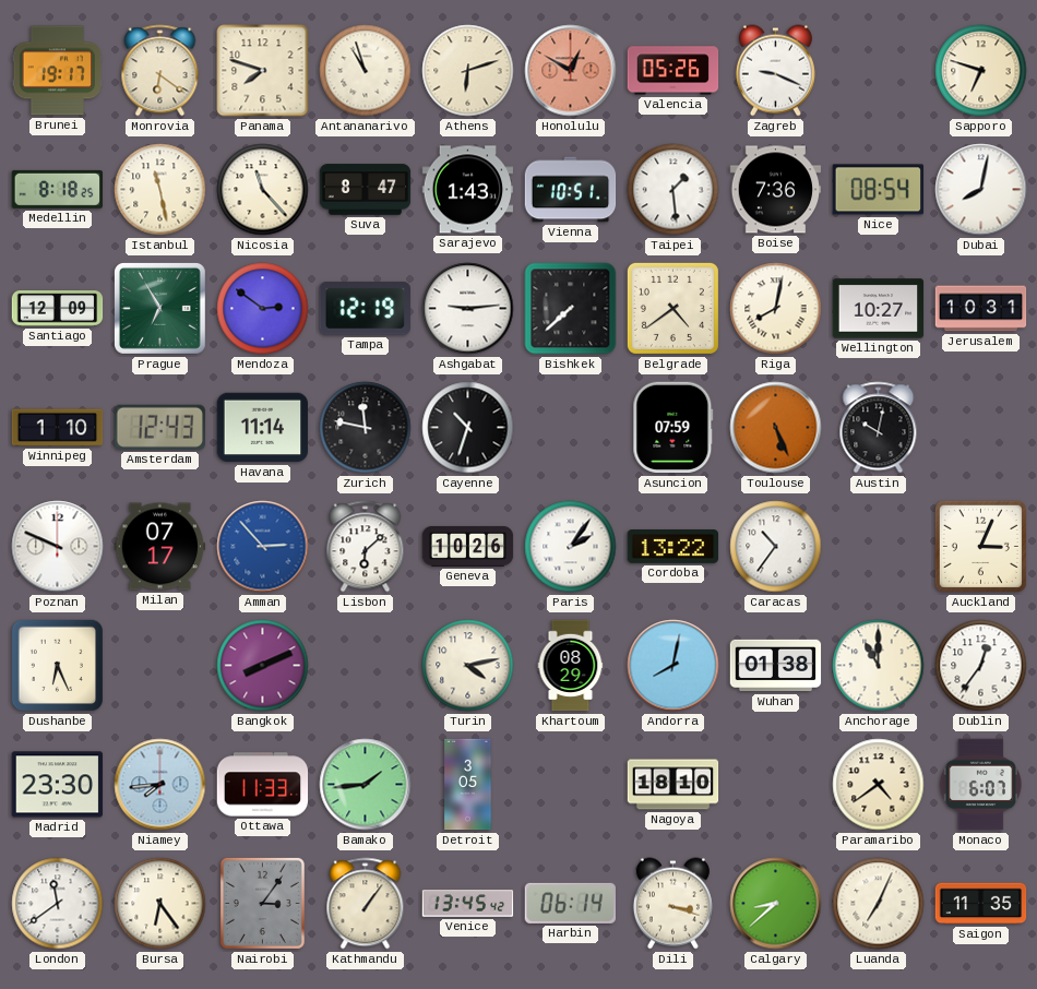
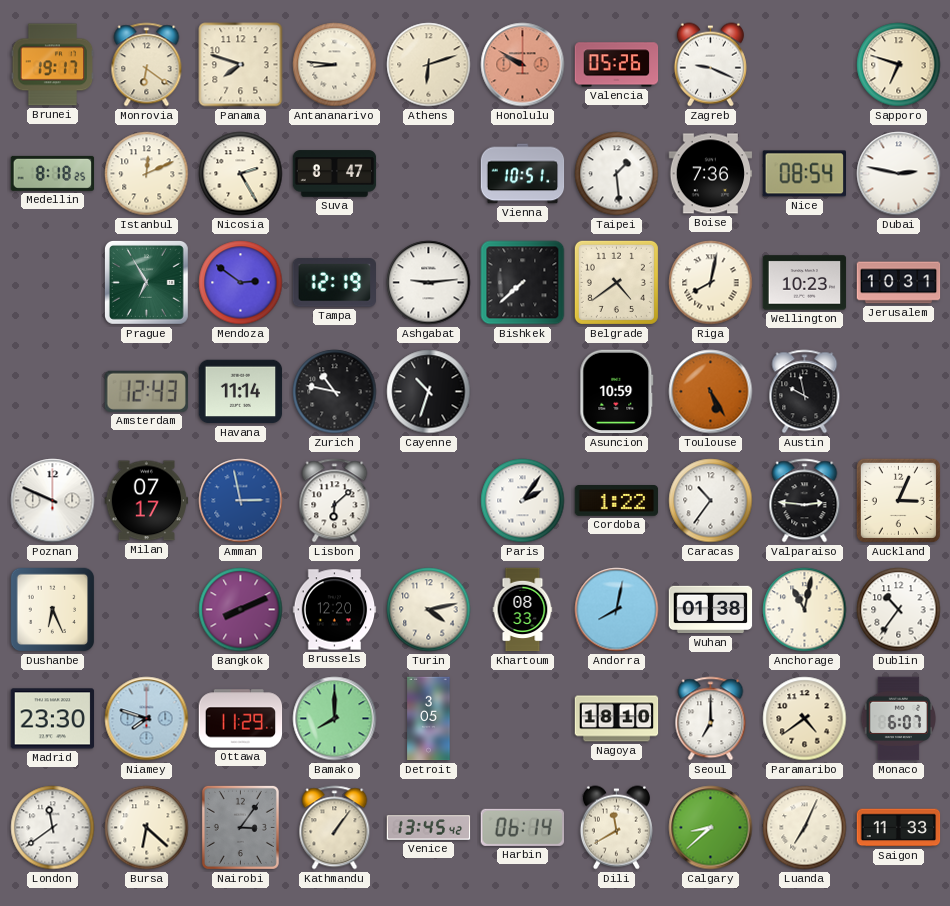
Antananarivo: 10:57 -> 8:46 (335, 65)
Honolulu: 12:50 -> 9:50 (523, 65)
Istanbul: 11:28 -> 12:11 (147, 174)
Nicosia: 11:23 -> 2:25 (241, 174)
Sarajevo: 1:43 -> none (468, 190)
Dubai: 8:02 -> 2:47 (899, 174)
Santiago: 12:09 -> none (58, 309)
Wellington: 10:27 -> 10:23 (805, 283)
Winnipeg: 1:10 -> none (58, 428)
Zurich: 11:47 -> 10:47 (335, 392)
Asuncion: 07:59 -> 10:59 (617, 392)
Toulouse: 5:26 -> 5:25 (711, 392)
Austin: 10:02 -> 9:58 (805, 392)
Amman: 2:53 -> 2:58 (241, 501)
Geneva: 10:26 -> none (468, 546)
Cordoba: 13:22 -> 1:22 (617, 501)
Valparaiso: none -> 2:46 (805, 501)
Brussels: none -> 12:20 (335, 610)
Khartoum: 08:29 -> 08:33 (523, 610)
Anchorage: 11:00 -> 11:02 (805, 610)
Dublin: 12:36 -> 10:36 (899, 610)
Niamey: 7:44 -> 7:48 (147, 719)
Ottawa: 11:33 -> 11:29 (241, 719)
Bamako: 1:44 -> 8:00 (335, 719)
Seoul: none -> 7:00 (711, 719)
Bursa: 6:24 -> 6:22 (147, 828)
Dili: 3:18 -> 11:40 (616, 828)
Saigon: 11:35 -> 11:33 (899, 828)
